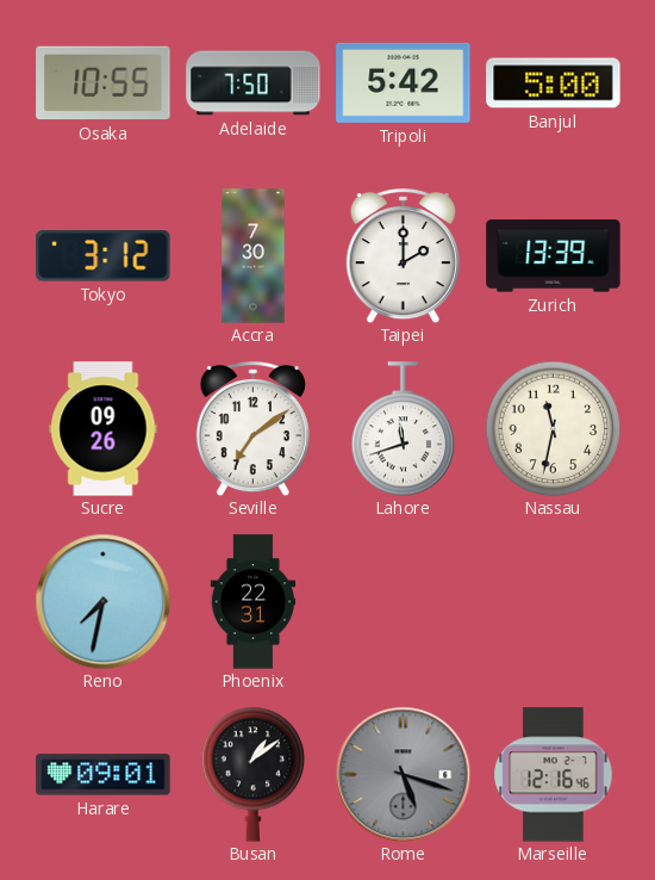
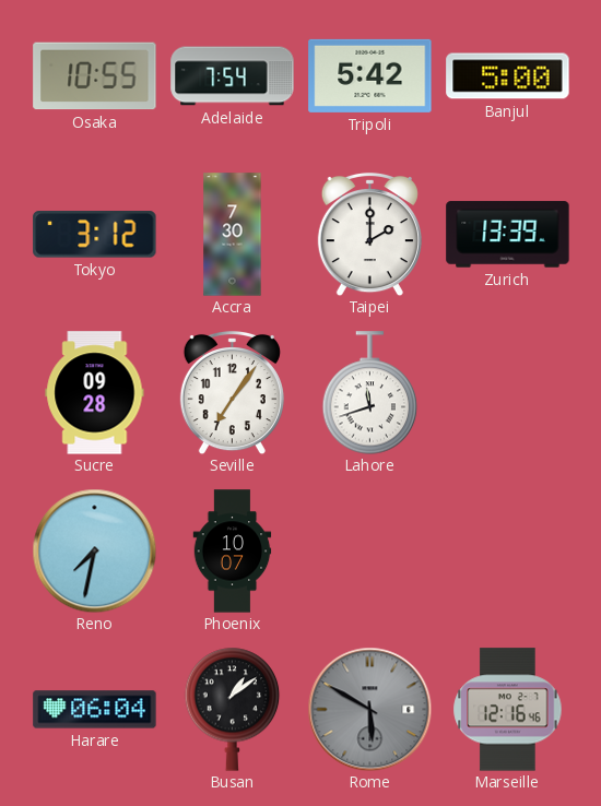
Adelaide: 7:50 -> 7:54 (233, 76)
Sucre: 09:26 -> 09:28 (95, 393)
Seville: 7:09 -> 7:06 (232, 392)
Nassau: 11:32 -> none (553, 428)
Phoenix: 22:31 -> 10:07 (233, 552)
Harare: 09:01 -> 06:04 (95, 710)
Rome: 5:18 -> 5:50 (369, 709)
